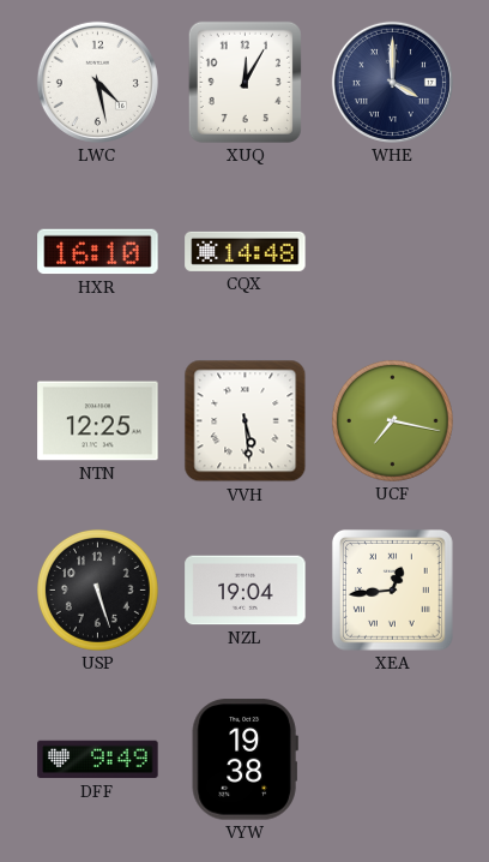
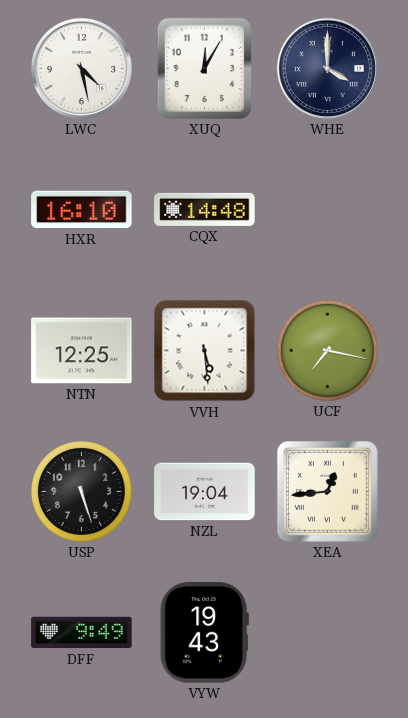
VYW: 19:38 -> 19:43 (204, 633)
